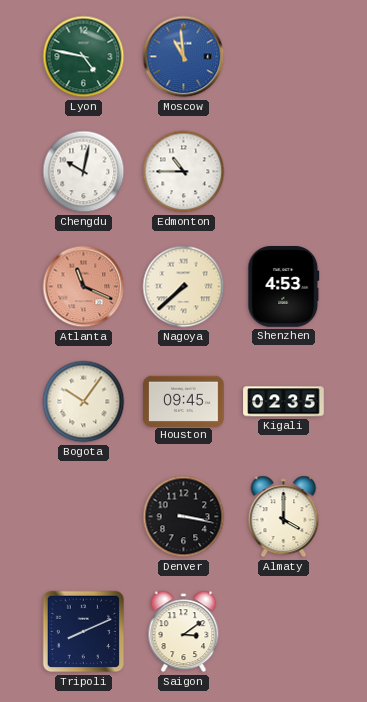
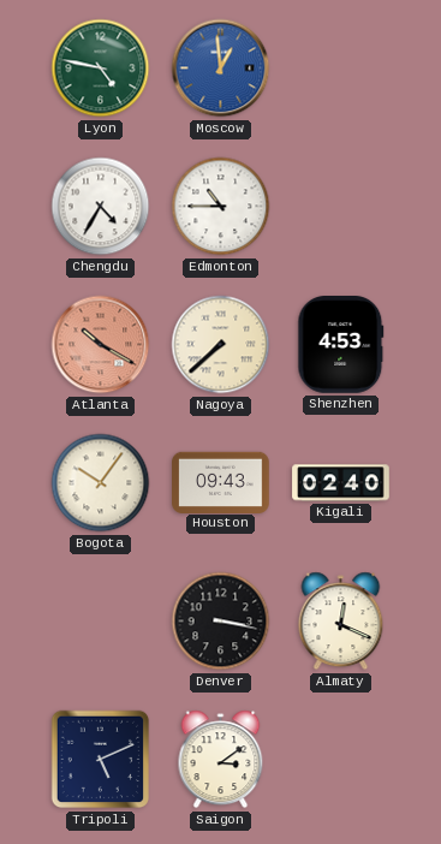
Moscow: 10:59 -> 12:59 (221, 69)
Chengdu: 10:02 -> 4:35 (101, 207)
Atlanta: 11:19 -> 10:20 (101, 345)
Houston: 09:45 -> 09:43 (221, 482)
Kigali: 02:35 -> 02:40 (341, 483)
Almaty: 4:00 -> 12:19 (341, 622)
Tripoli: 8:11 -> 5:11 (101, 760)
